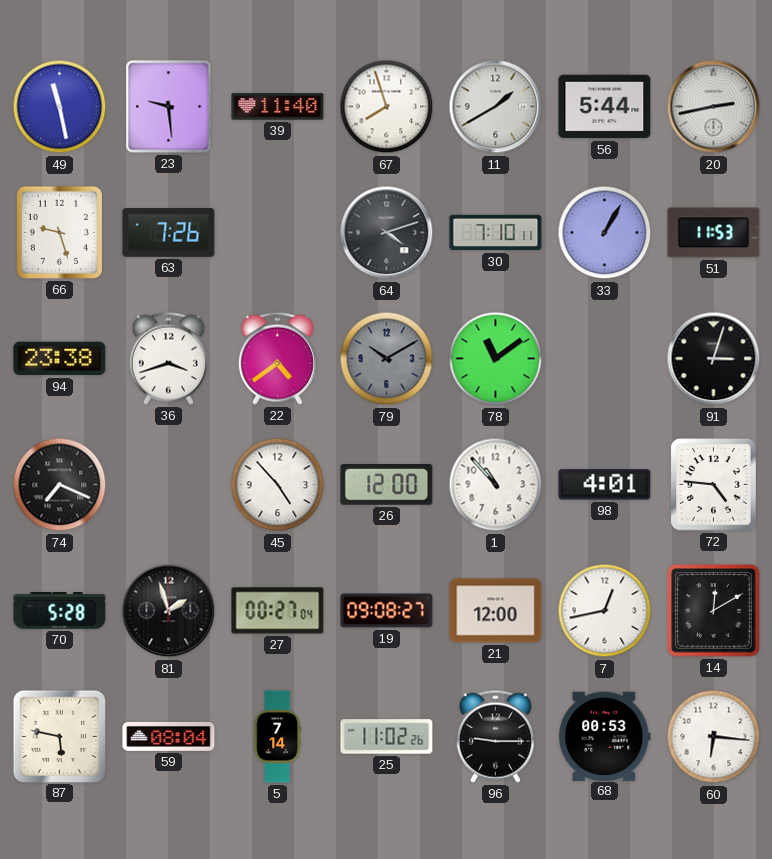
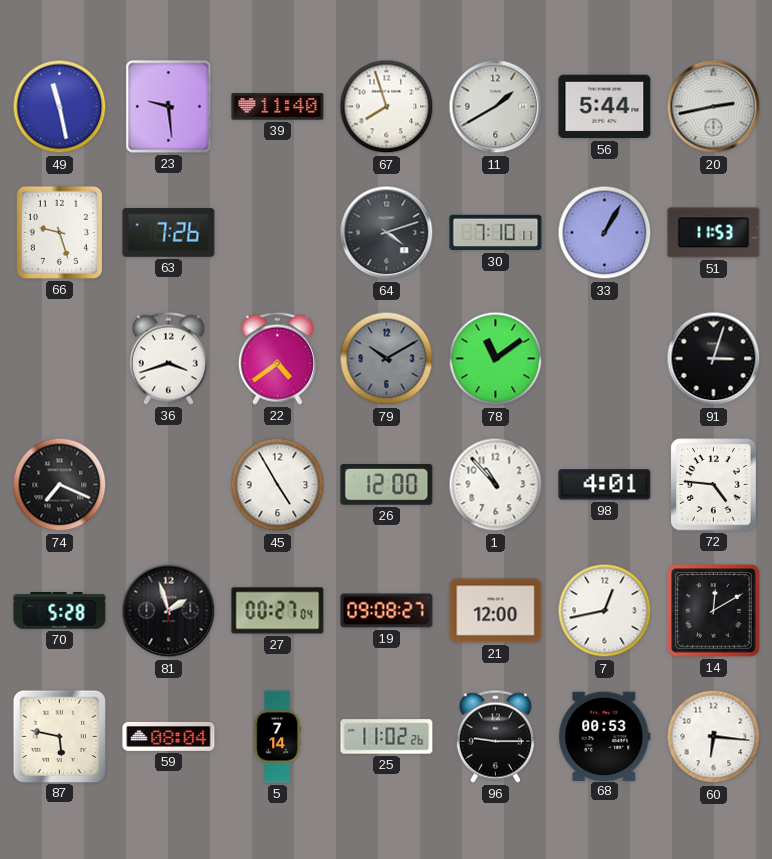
94: 23:38 -> none (60, 359)
45: 4:53 -> 4:55 (278, 485)
